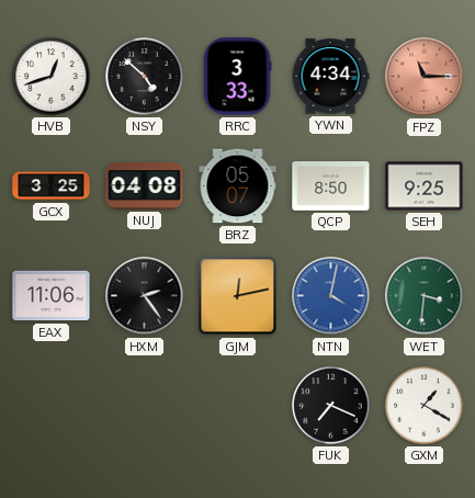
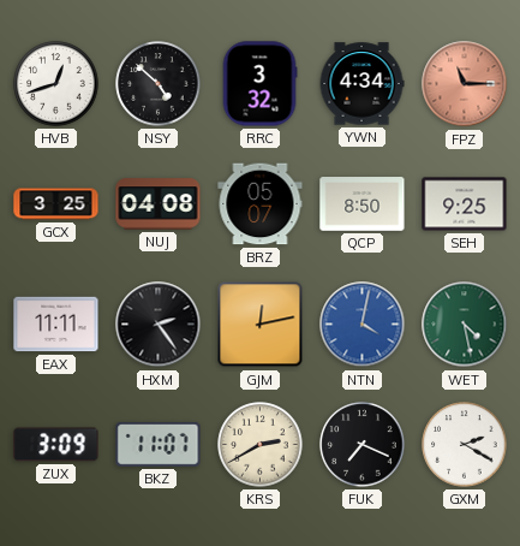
RRC: 3:33 -> 3:32 (259, 84)
EAX: 11:06 -> 11:11 (56, 325)
WET: 3:31 -> 4:28 (465, 325)
ZUX: none -> 3:09 (56, 445)
BKZ: none -> 11:07 (159, 445)
KRS: none -> 2:40 (261, 445)
GXM: 1:20 -> 2:20 (465, 445)
